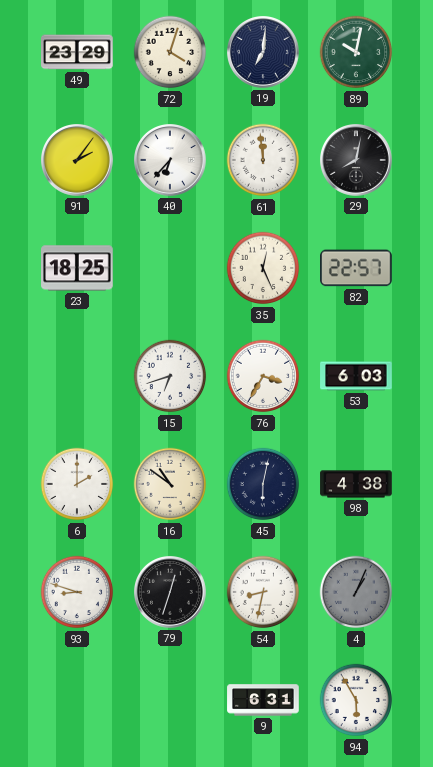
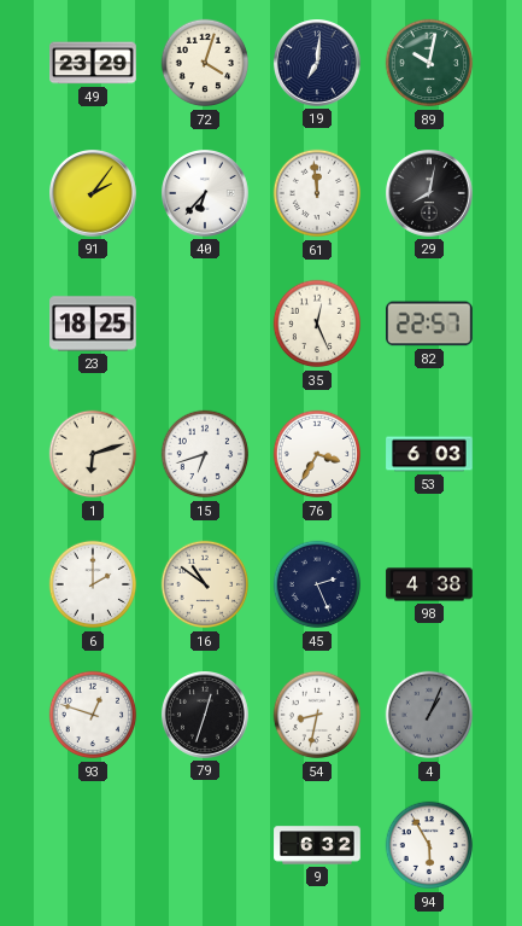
1: none -> 6:12 (93, 454)
45: 6:02 -> 2:26 (317, 584)
93: 8:48 -> 12:48 (93, 715)
9: 6:31 -> 6:32 (317, 845)
